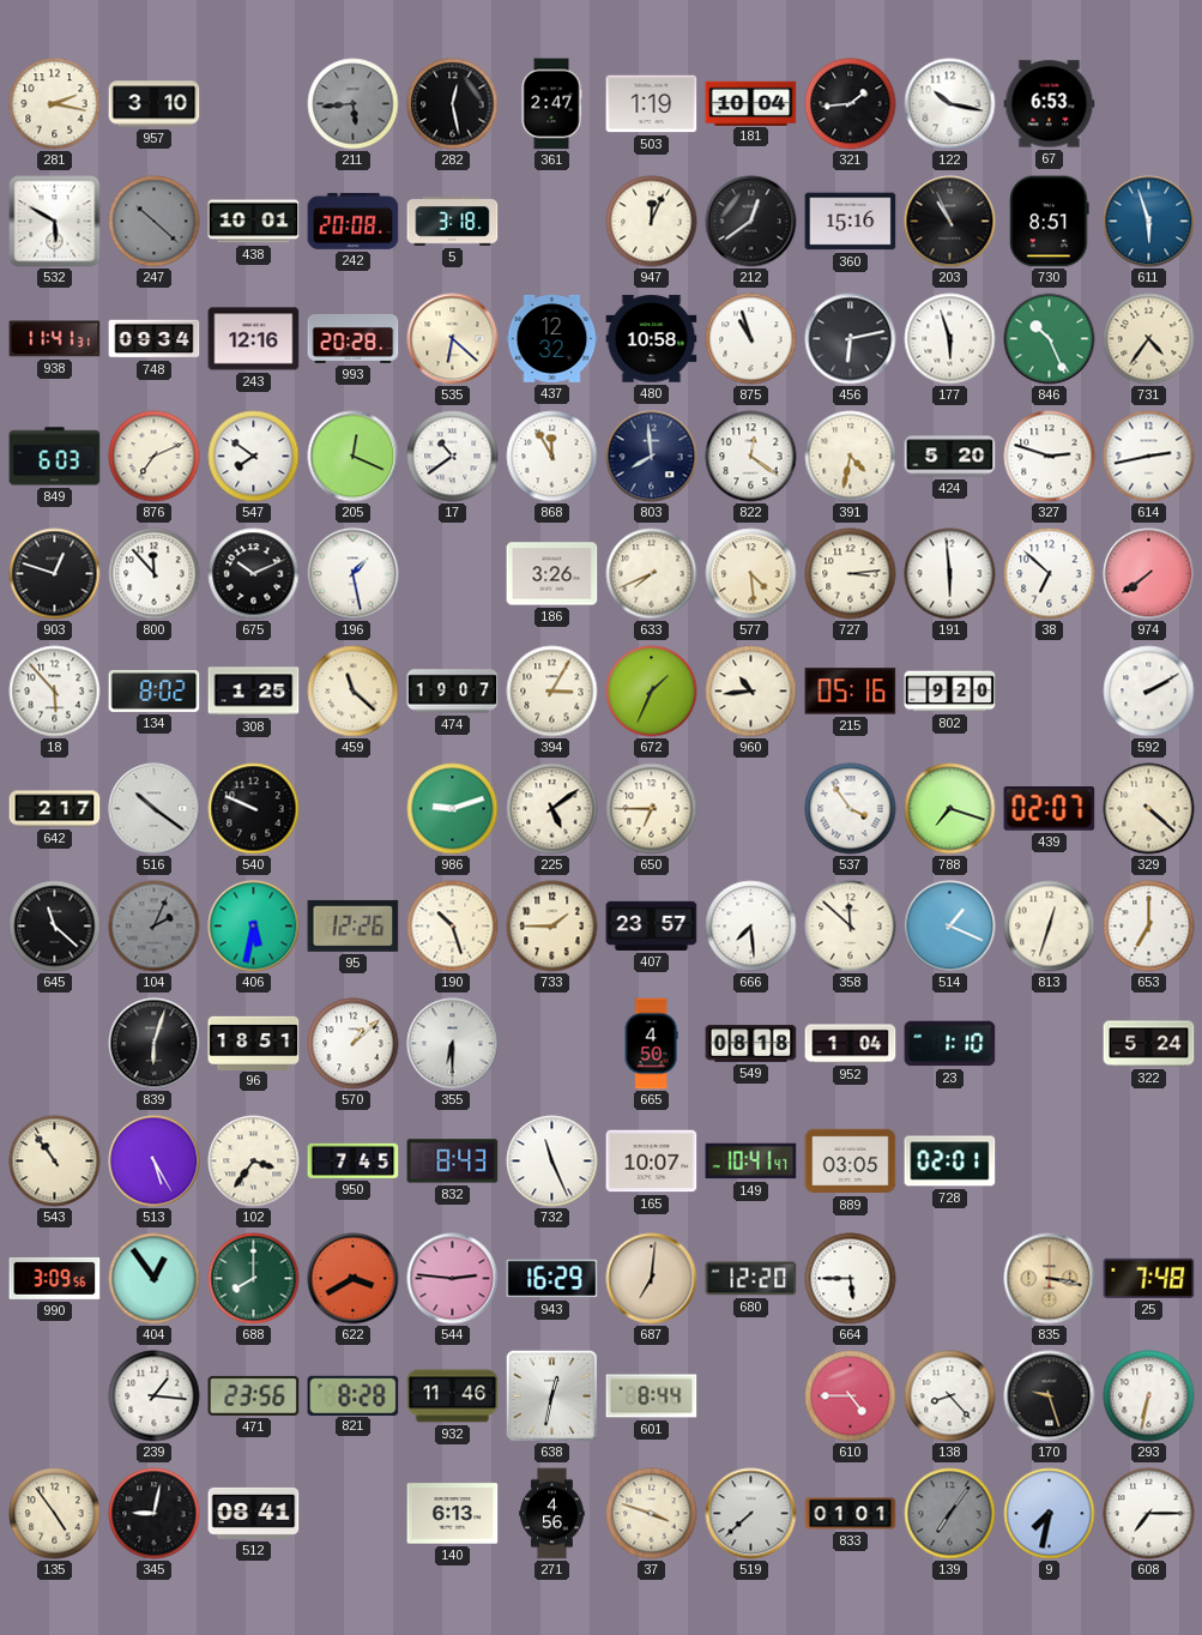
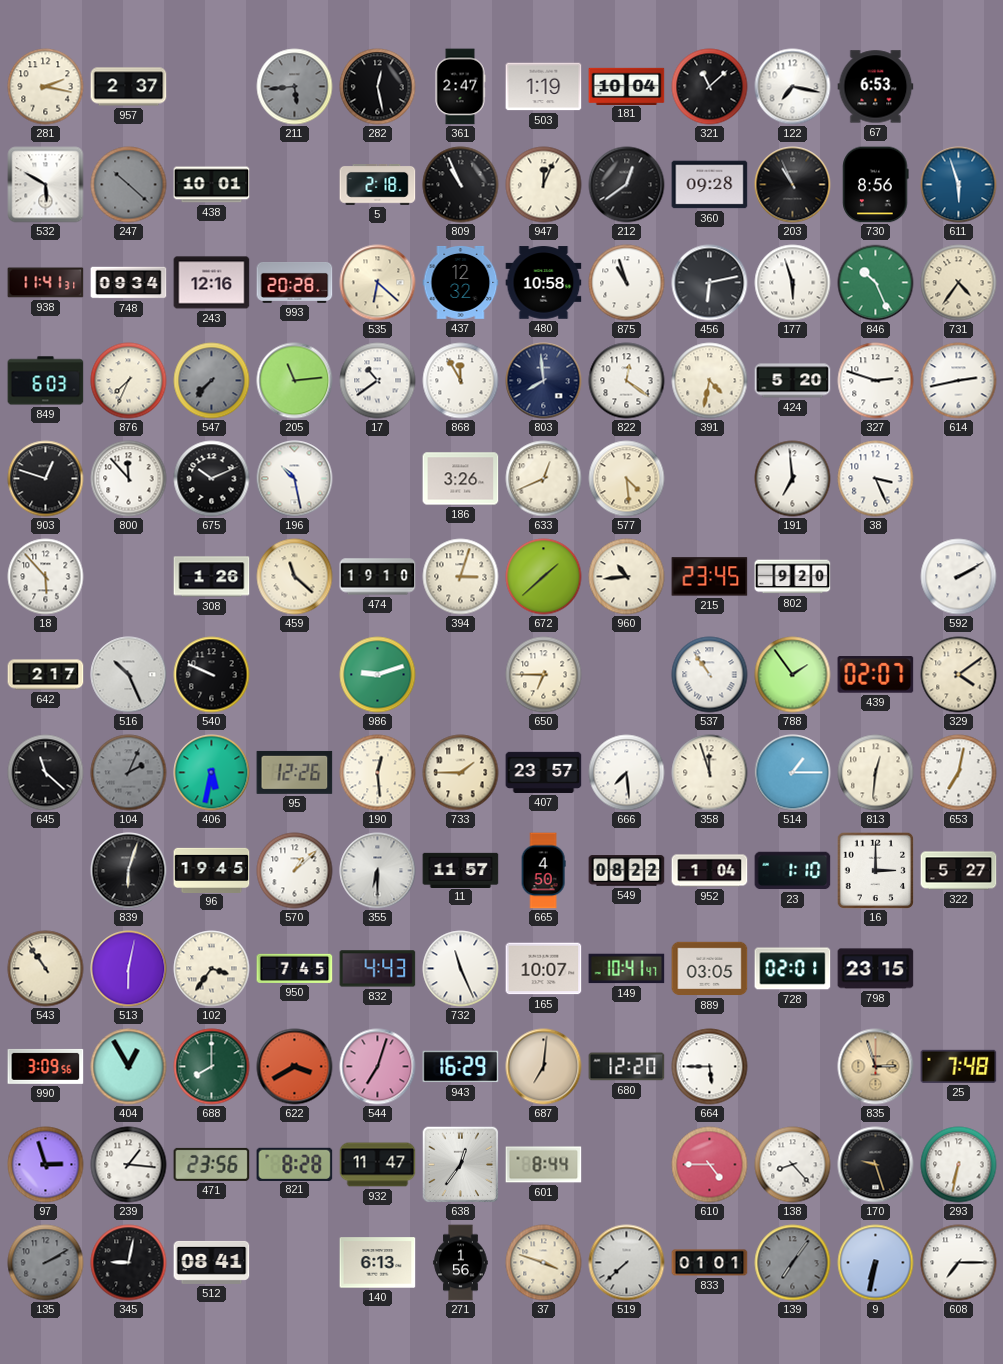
957: 3:10 -> 2:37 (129, 87)
321: 1:44 -> 11:08 (710, 87)
122: 10:17 -> 7:17 (793, 87)
242: 20:08 -> none (354, 221)
5: 3:18 -> 2:18 (378, 185)
809: none -> 10:56 (461, 185)
360: 15:16 -> 09:28 (710, 185)
730: 8:51 -> 8:56 (876, 185)
876: 7:11 -> 7:34 (129, 381)
547: 7:51 -> 7:37 (212, 381)
547 dial: white -> grey (212, 381)
205: 12:19 -> 11:14 (295, 381)
196: 1:28 -> 10:28 (295, 479)
633: 7:41 -> 12:41 (544, 479)
727: 3:14 -> none (851, 574)
191: 5:59 -> 6:59 (793, 479)
38: 6:52 -> 3:26 (876, 479)
974: 7:39 -> none (1149, 574)
134: 8:02 -> none (155, 690)
308: 1:25 -> 1:26 (212, 577)
474: 19:07 -> 19:10 (378, 577)
394: 3:05 -> 3:03 (461, 577)
672: 1:34 -> 1:38 (544, 577)
215: 05:16 -> 23:45 (710, 577)
516: 10:21 -> 10:26 (129, 675)
225: 5:09 -> none (552, 809)
537: 3:54 -> 10:54 (710, 675)
788: 7:18 -> 1:54 (793, 675)
329: 4:22 -> 4:09 (959, 675)
190: 10:27 -> 12:29 (378, 773)
358: 11:52 -> 11:57 (710, 773)
514: 1:19 -> 1:15 (793, 773)
813: 12:33 -> 12:31 (876, 773)
653: 7:00 -> 7:02 (959, 773)
96: 18:51 -> 19:45 (212, 870)
11: none -> 11:57 (461, 870)
549: 08:18 -> 08:22 (627, 871)
16: none -> 3:00 (875, 870)
322: 5:24 -> 5:27 (959, 871)
513: 5:25 -> 6:02 (129, 969)
832: 8:43 -> 4:43 (378, 969)
798: none -> 23:15 (876, 969)
404: 12:54 -> 12:55 (129, 1067)
544: 2:46 -> 7:03 (378, 1067)
835: 3:17 -> 2:57 (876, 1067)
97: none -> 2:57 (46, 1165)
932: 11:46 -> 11:47 (378, 1165)
638: 12:32 -> 12:36 (460, 1164)
135: 4:54 -> 2:10 (46, 1263)
135 dial: cream -> grey (46, 1263)
271: 4:56 -> 1:56 (461, 1263)
9: 7:32 -> 6:32 (876, 1263)
